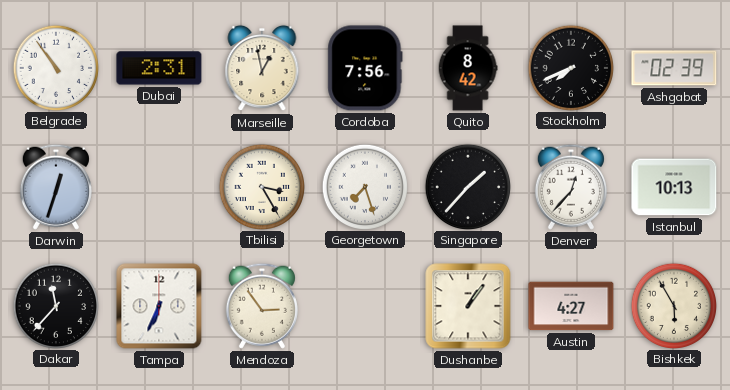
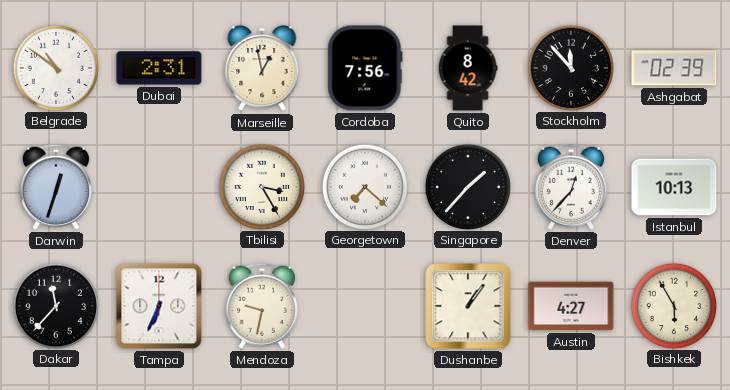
Belgrade: 10:54 -> 10:51 (55, 67)
Stockholm: 7:41 -> 11:53 (570, 67)
Georgetown: 7:27 -> 7:22 (364, 186)
Mendoza: 2:54 -> 9:32 (262, 306)
